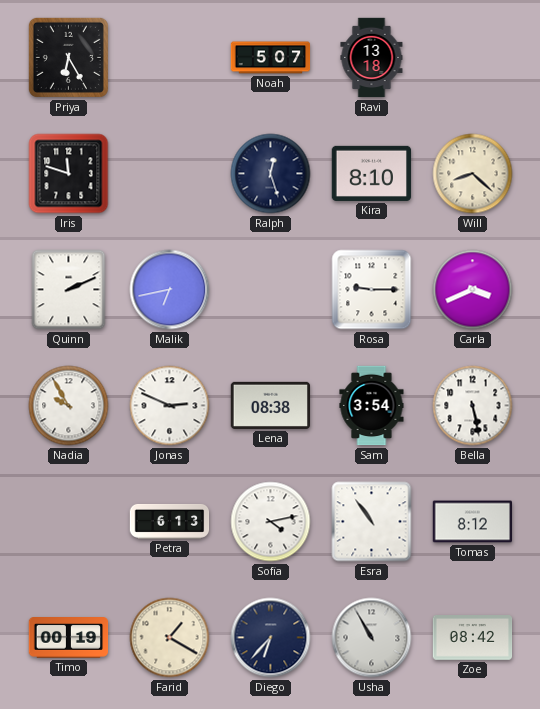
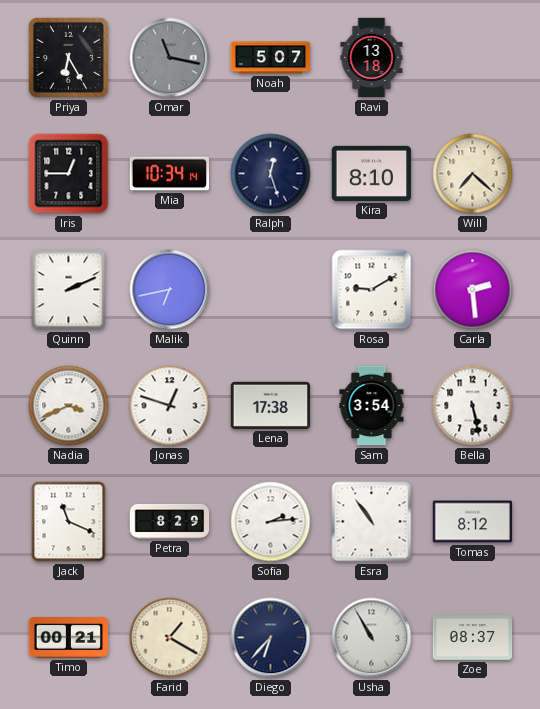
Omar: none -> 11:17 (170, 58)
Iris: 11:48 -> 12:45 (69, 174)
Mia: none -> 10:34 (169, 174)
Will: 8:22 -> 7:22 (473, 174)
Rosa: 9:15 -> 9:10 (372, 290)
Carla: 3:41 -> 2:29 (473, 290)
Nadia: 9:55 -> 3:41 (69, 406)
Jonas: 2:49 -> 12:48 (170, 406)
Lena: 08:38 -> 17:38 (271, 405)
Jack: none -> 11:19 (69, 522)
Petra: 6:13 -> 8:29 (170, 521)
Sofia: 4:13 -> 2:14 (271, 522)
Timo: 00:19 -> 00:21 (69, 638)
Zoe: 08:42 -> 08:37 (473, 638)
